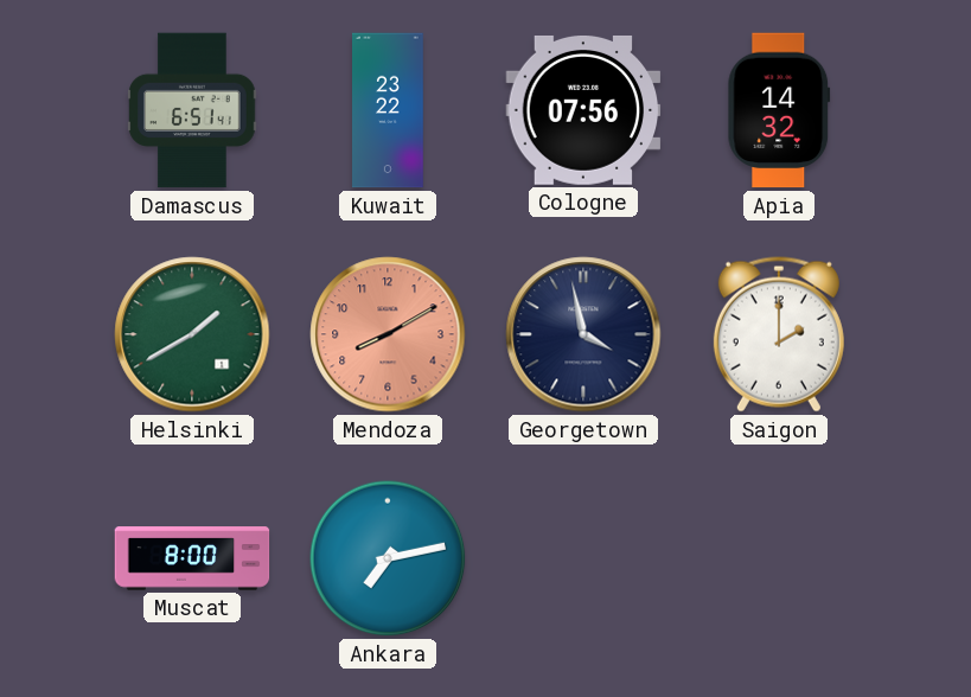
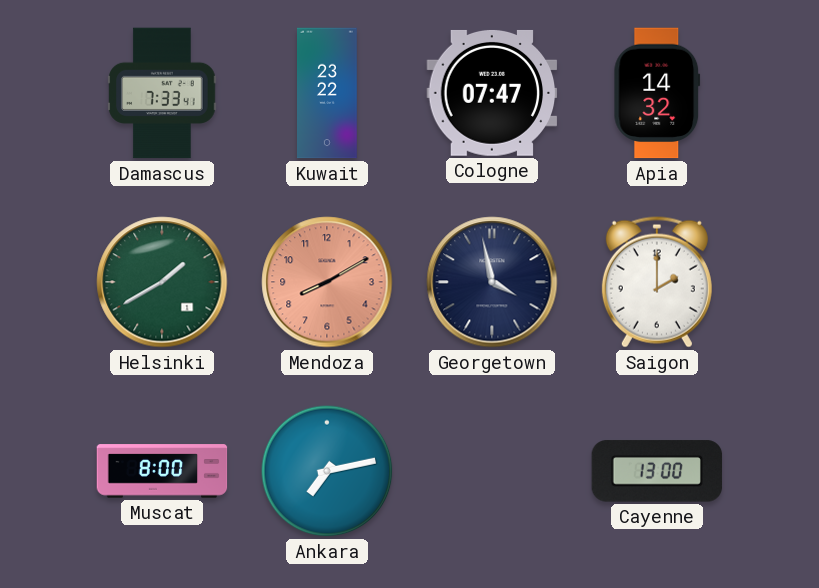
Damascus: 6:51 -> 7:33 (162, 93)
Cologne: 07:56 -> 07:47 (492, 93)
Cayenne: none -> 13:00 (657, 471)
